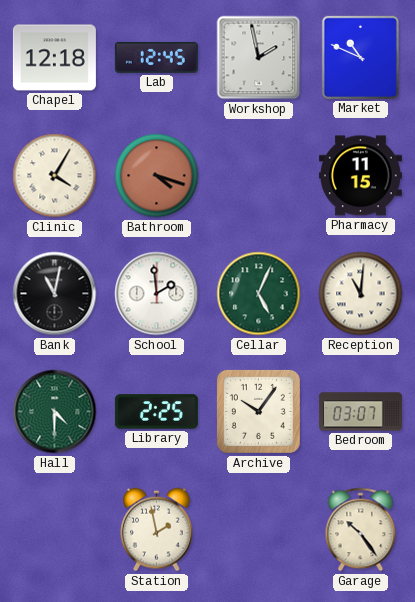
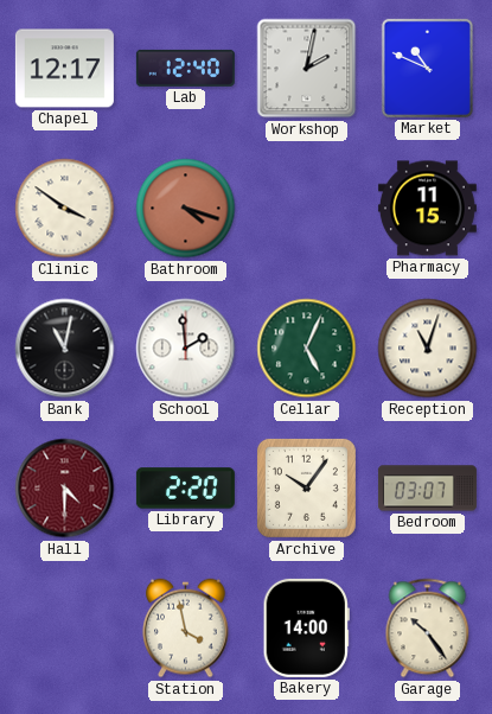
Chapel: 12:18 -> 12:17 (64, 69)
Lab: 12:45 -> 12:40 (185, 68)
Workshop: 1:58 -> 2:02 (307, 69)
Clinic: 4:05 -> 3:51 (65, 209)
Reception: 11:01 -> 11:03 (428, 349)
Hall dial: green -> burgundy (65, 489)
Library: 2:25 -> 2:20 (185, 489)
Station: 1:58 -> 3:58 (186, 629)
Bakery: none -> 14:00 (306, 627)
